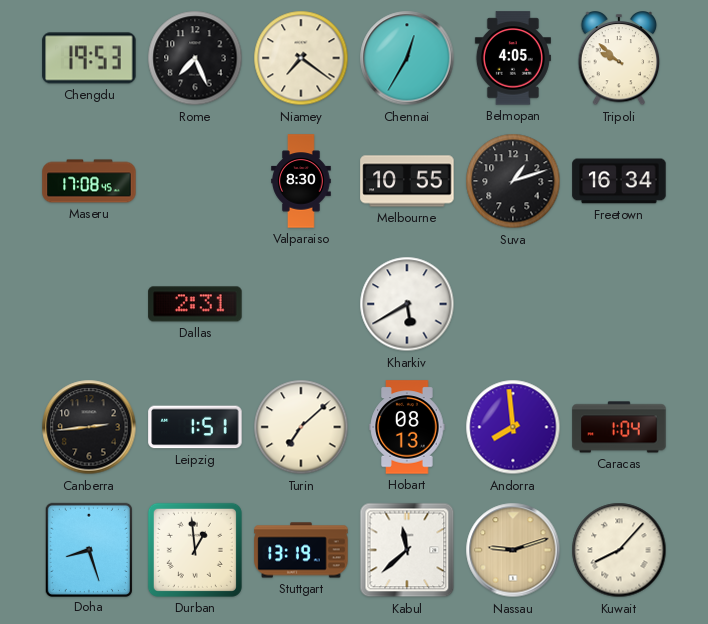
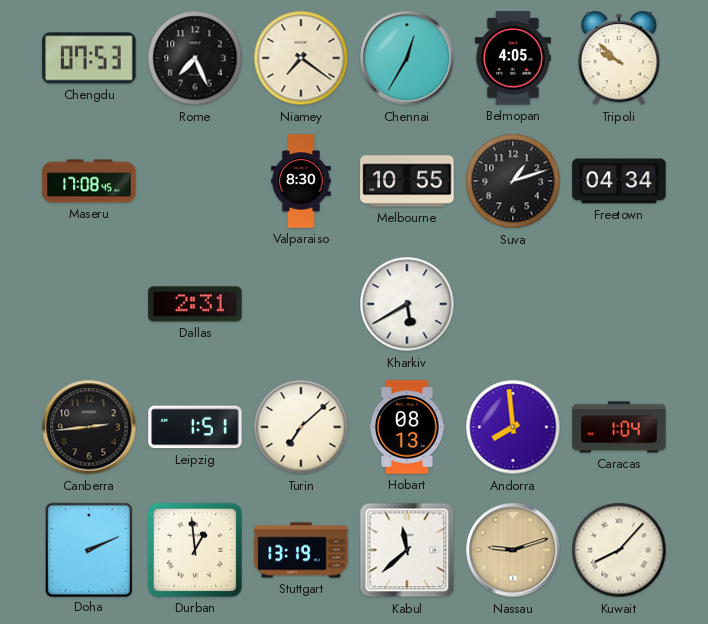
Chengdu: 19:53 -> 07:53 (89, 58)
Freetown: 16:34 -> 04:34 (619, 181)
Doha: 8:27 -> 2:11 (89, 549)
